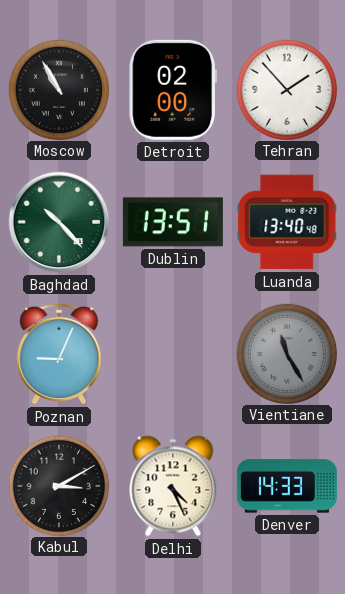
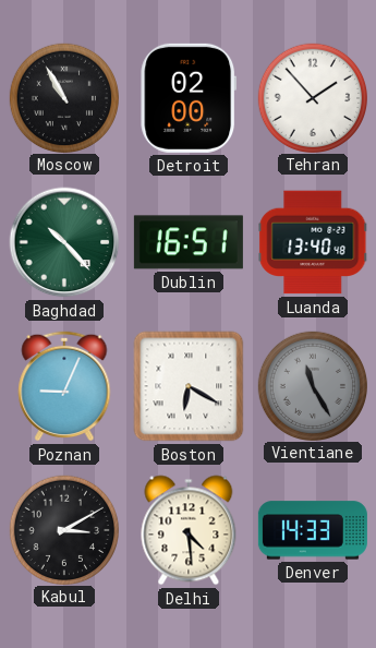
Dublin: 13:51 -> 16:51 (189, 242)
Boston: none -> 6:20 (189, 386)
Delhi: 4:26 -> 4:29 (189, 530)
